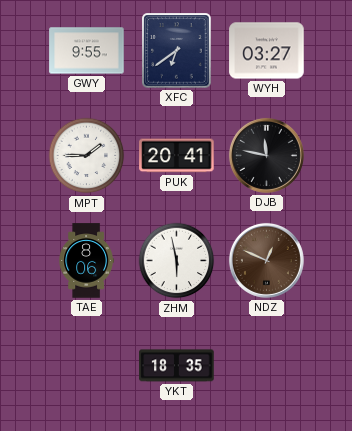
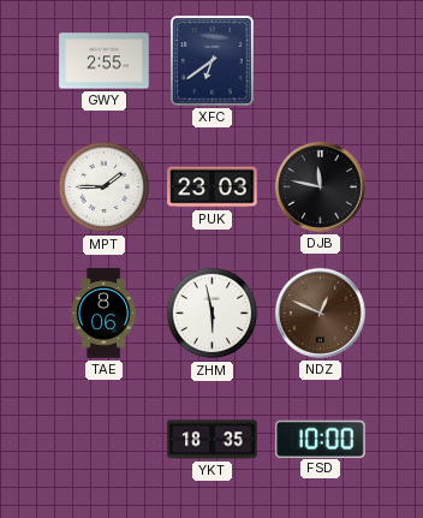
GWY: 9:55 -> 2:55 (105, 61)
WYH: 03:27 -> none (267, 51)
PUK: 20:41 -> 23:03 (213, 187)
FSD: none -> 10:00 (321, 439)
